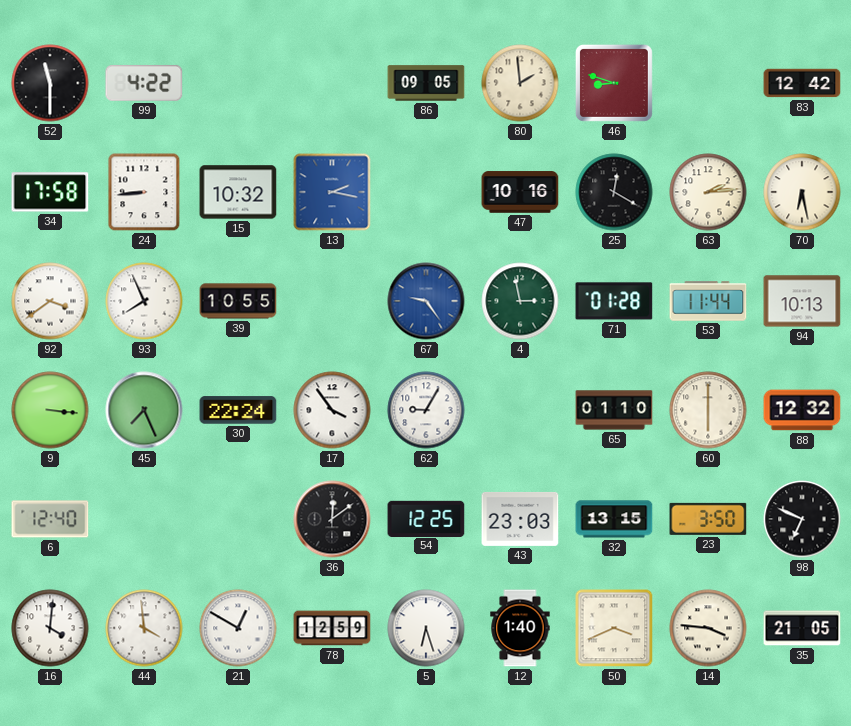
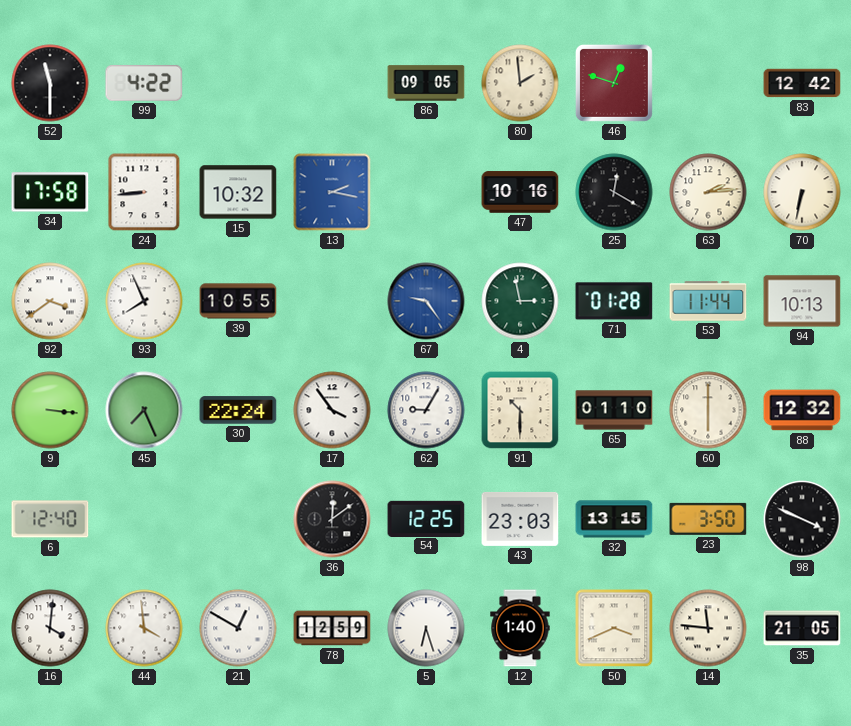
46: 8:48 -> 12:48 (614, 83)
70: 6:28 -> 6:32 (802, 192)
91: none -> 10:30 (520, 410)
98: 6:49 -> 3:49 (802, 519)
14: 3:46 -> 11:46 (708, 628)
